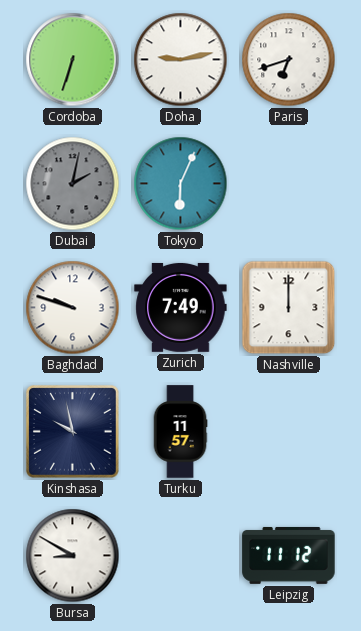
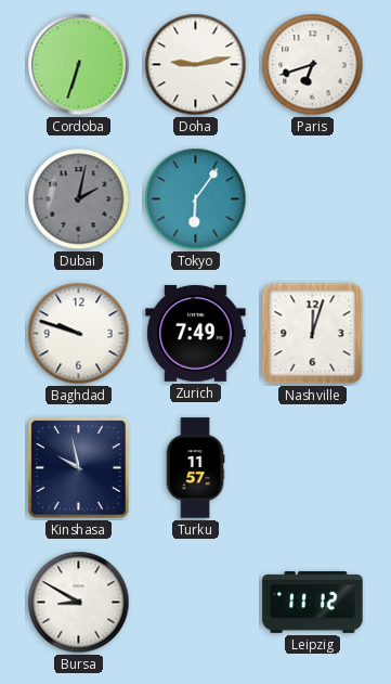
Tokyo: 6:04 -> 6:06 (196, 199)
Nashville: 12:00 -> 12:03 (313, 334)
